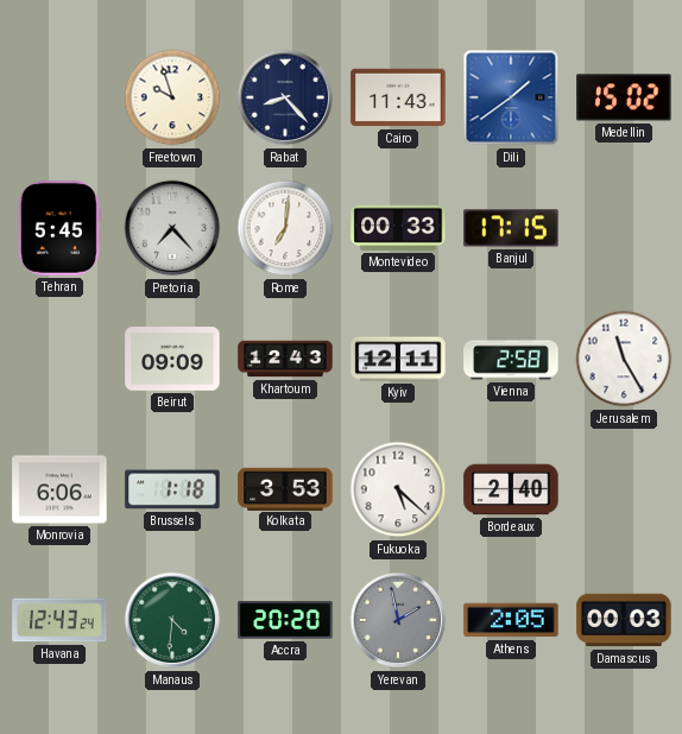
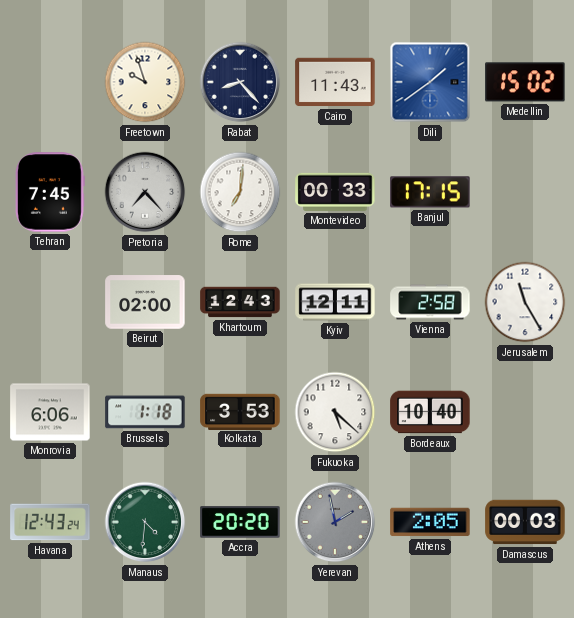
Tehran: 5:45 -> 7:45 (50, 192)
Beirut: 09:09 -> 02:00 (145, 302)
Bordeaux: 2:40 -> 10:40 (430, 412)
